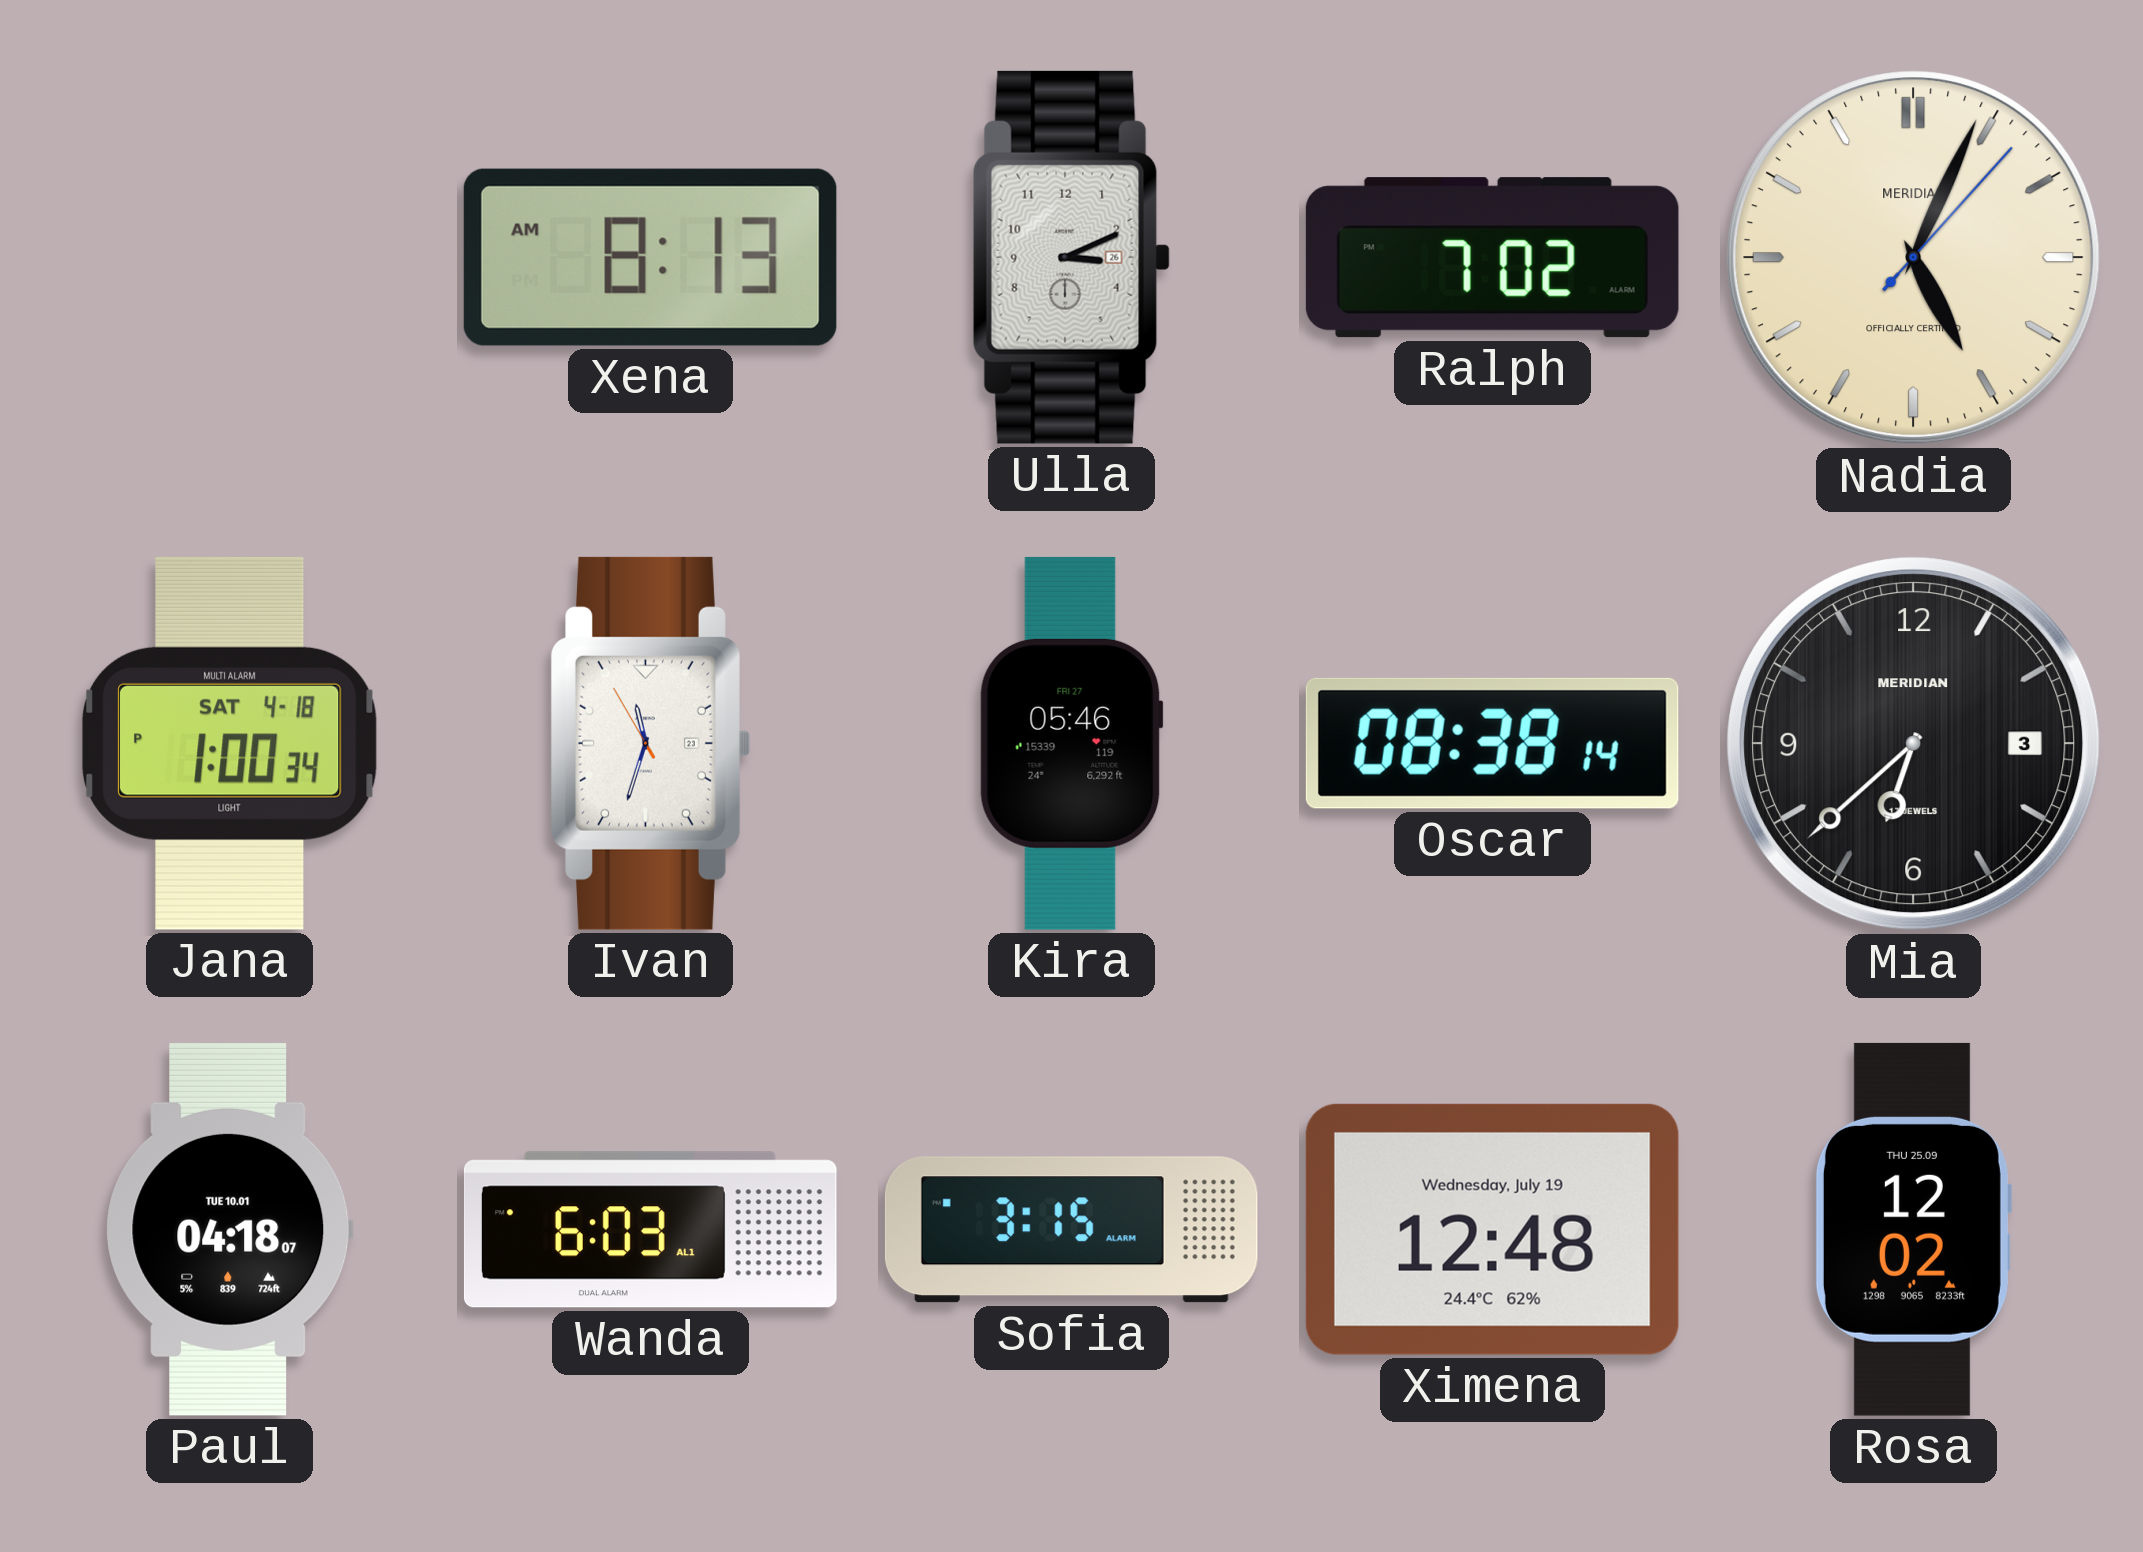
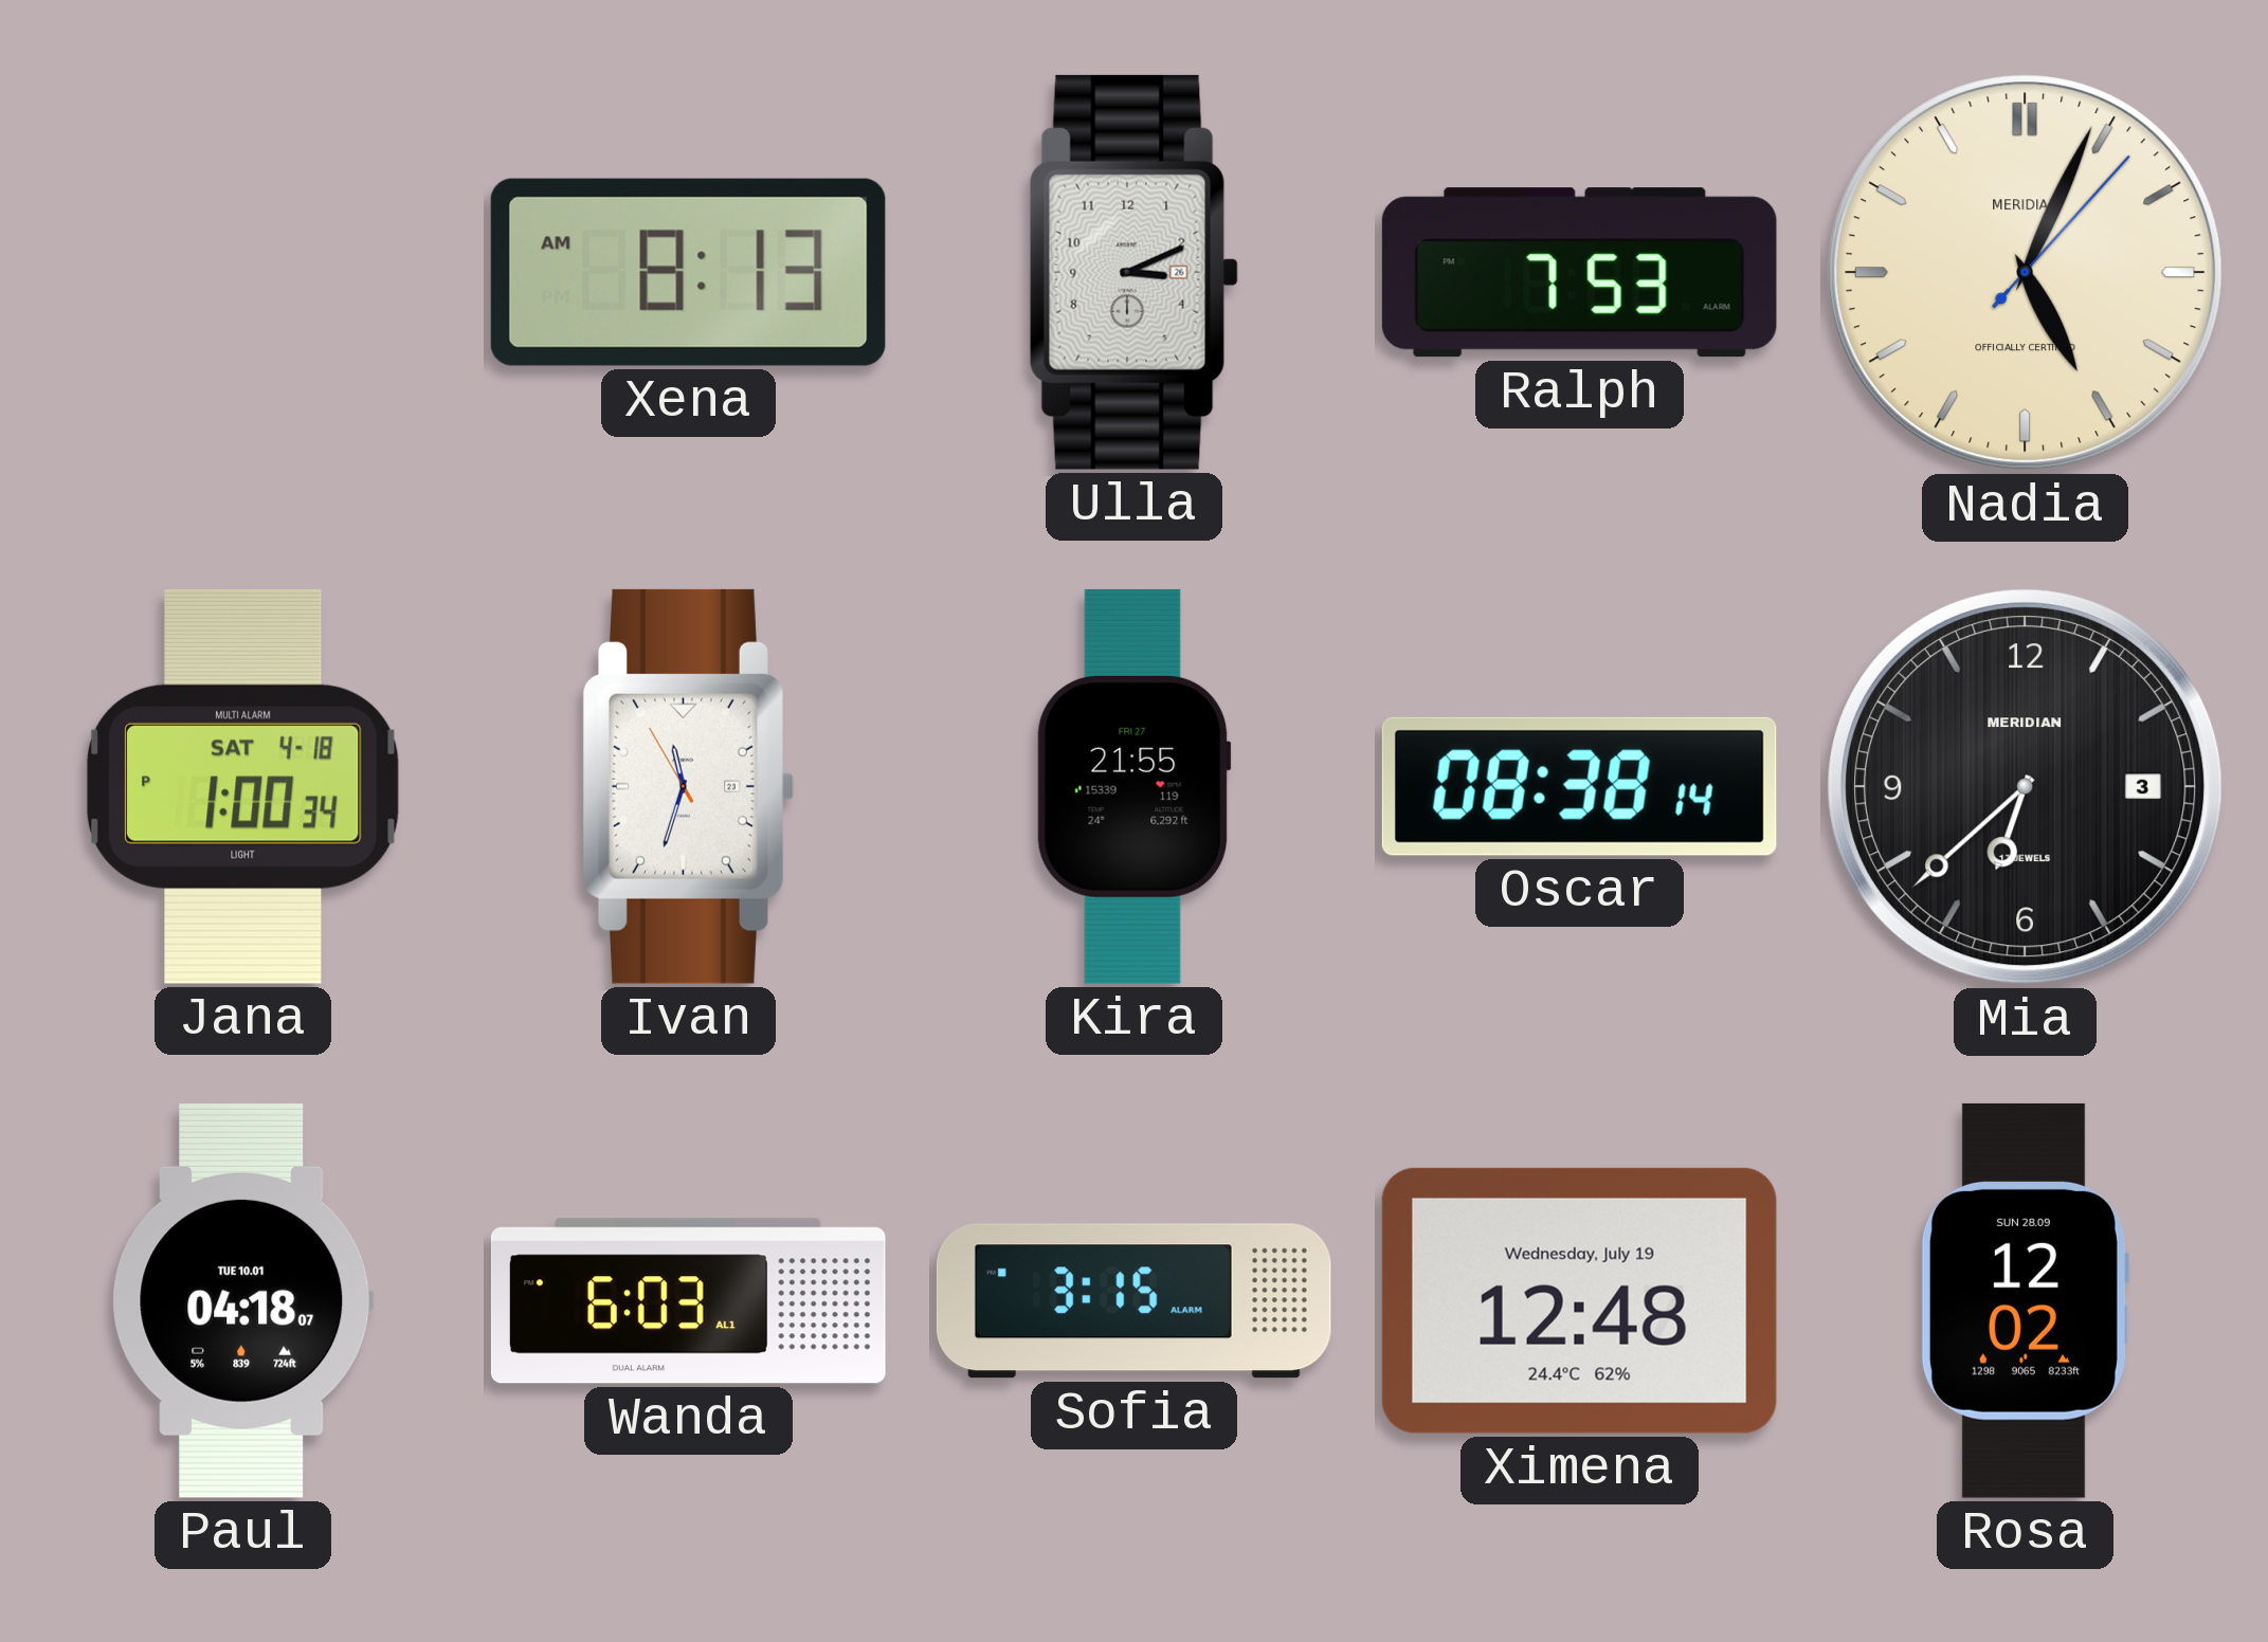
Ralph: 7:02 -> 7:53 (1579, 273)
Kira: 05:46 -> 21:55 (1133, 786)
Rosa date: THU 25.09 -> SUN 28.09 (2025, 1300)
